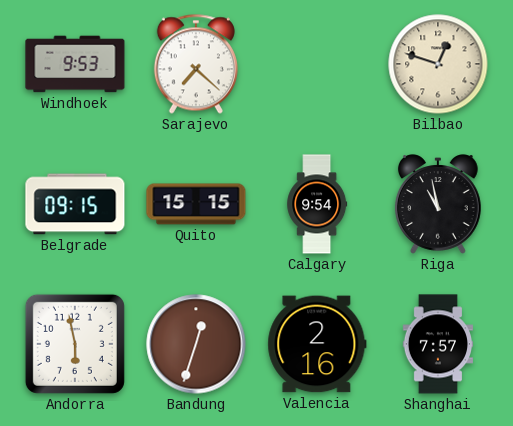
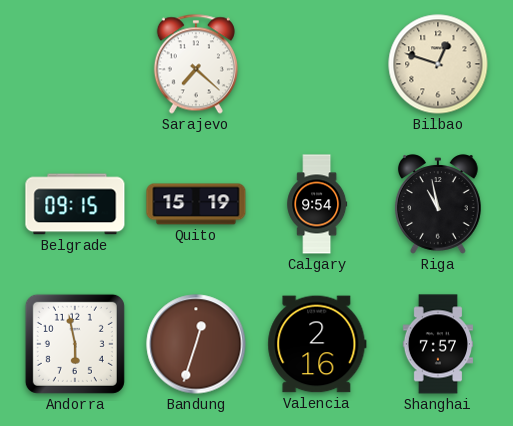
Windhoek: 9:53 -> none (75, 64)
Quito: 15:15 -> 15:19 (196, 204)
